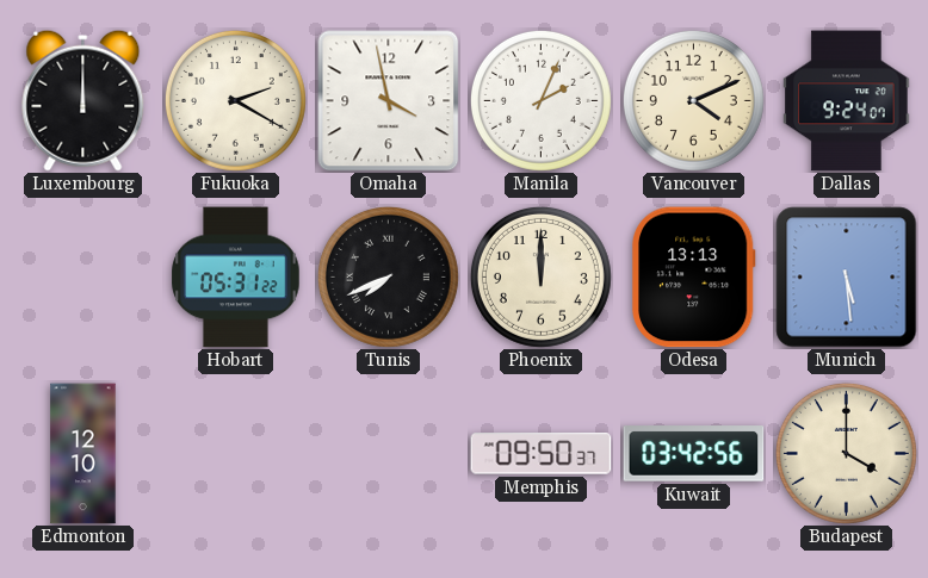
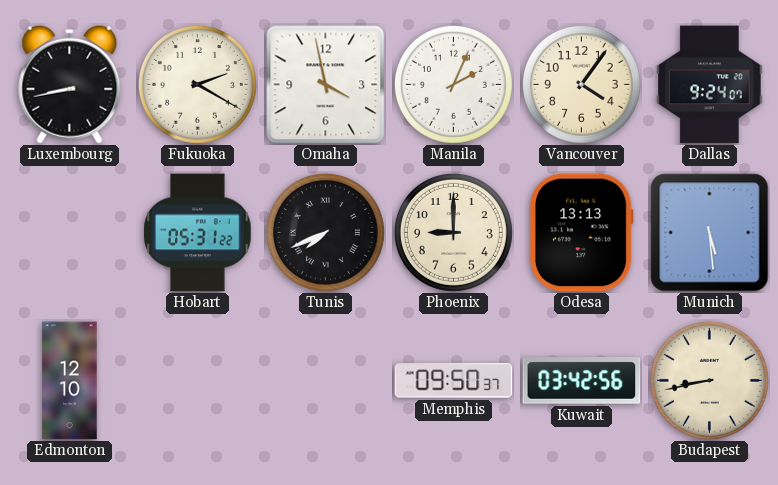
Luxembourg: 12:00 -> 8:43 (70, 84)
Vancouver: 4:11 -> 4:06 (581, 84)
Phoenix: 12:00 -> 9:00 (453, 232)
Budapest: 4:00 -> 8:43 (709, 380)
